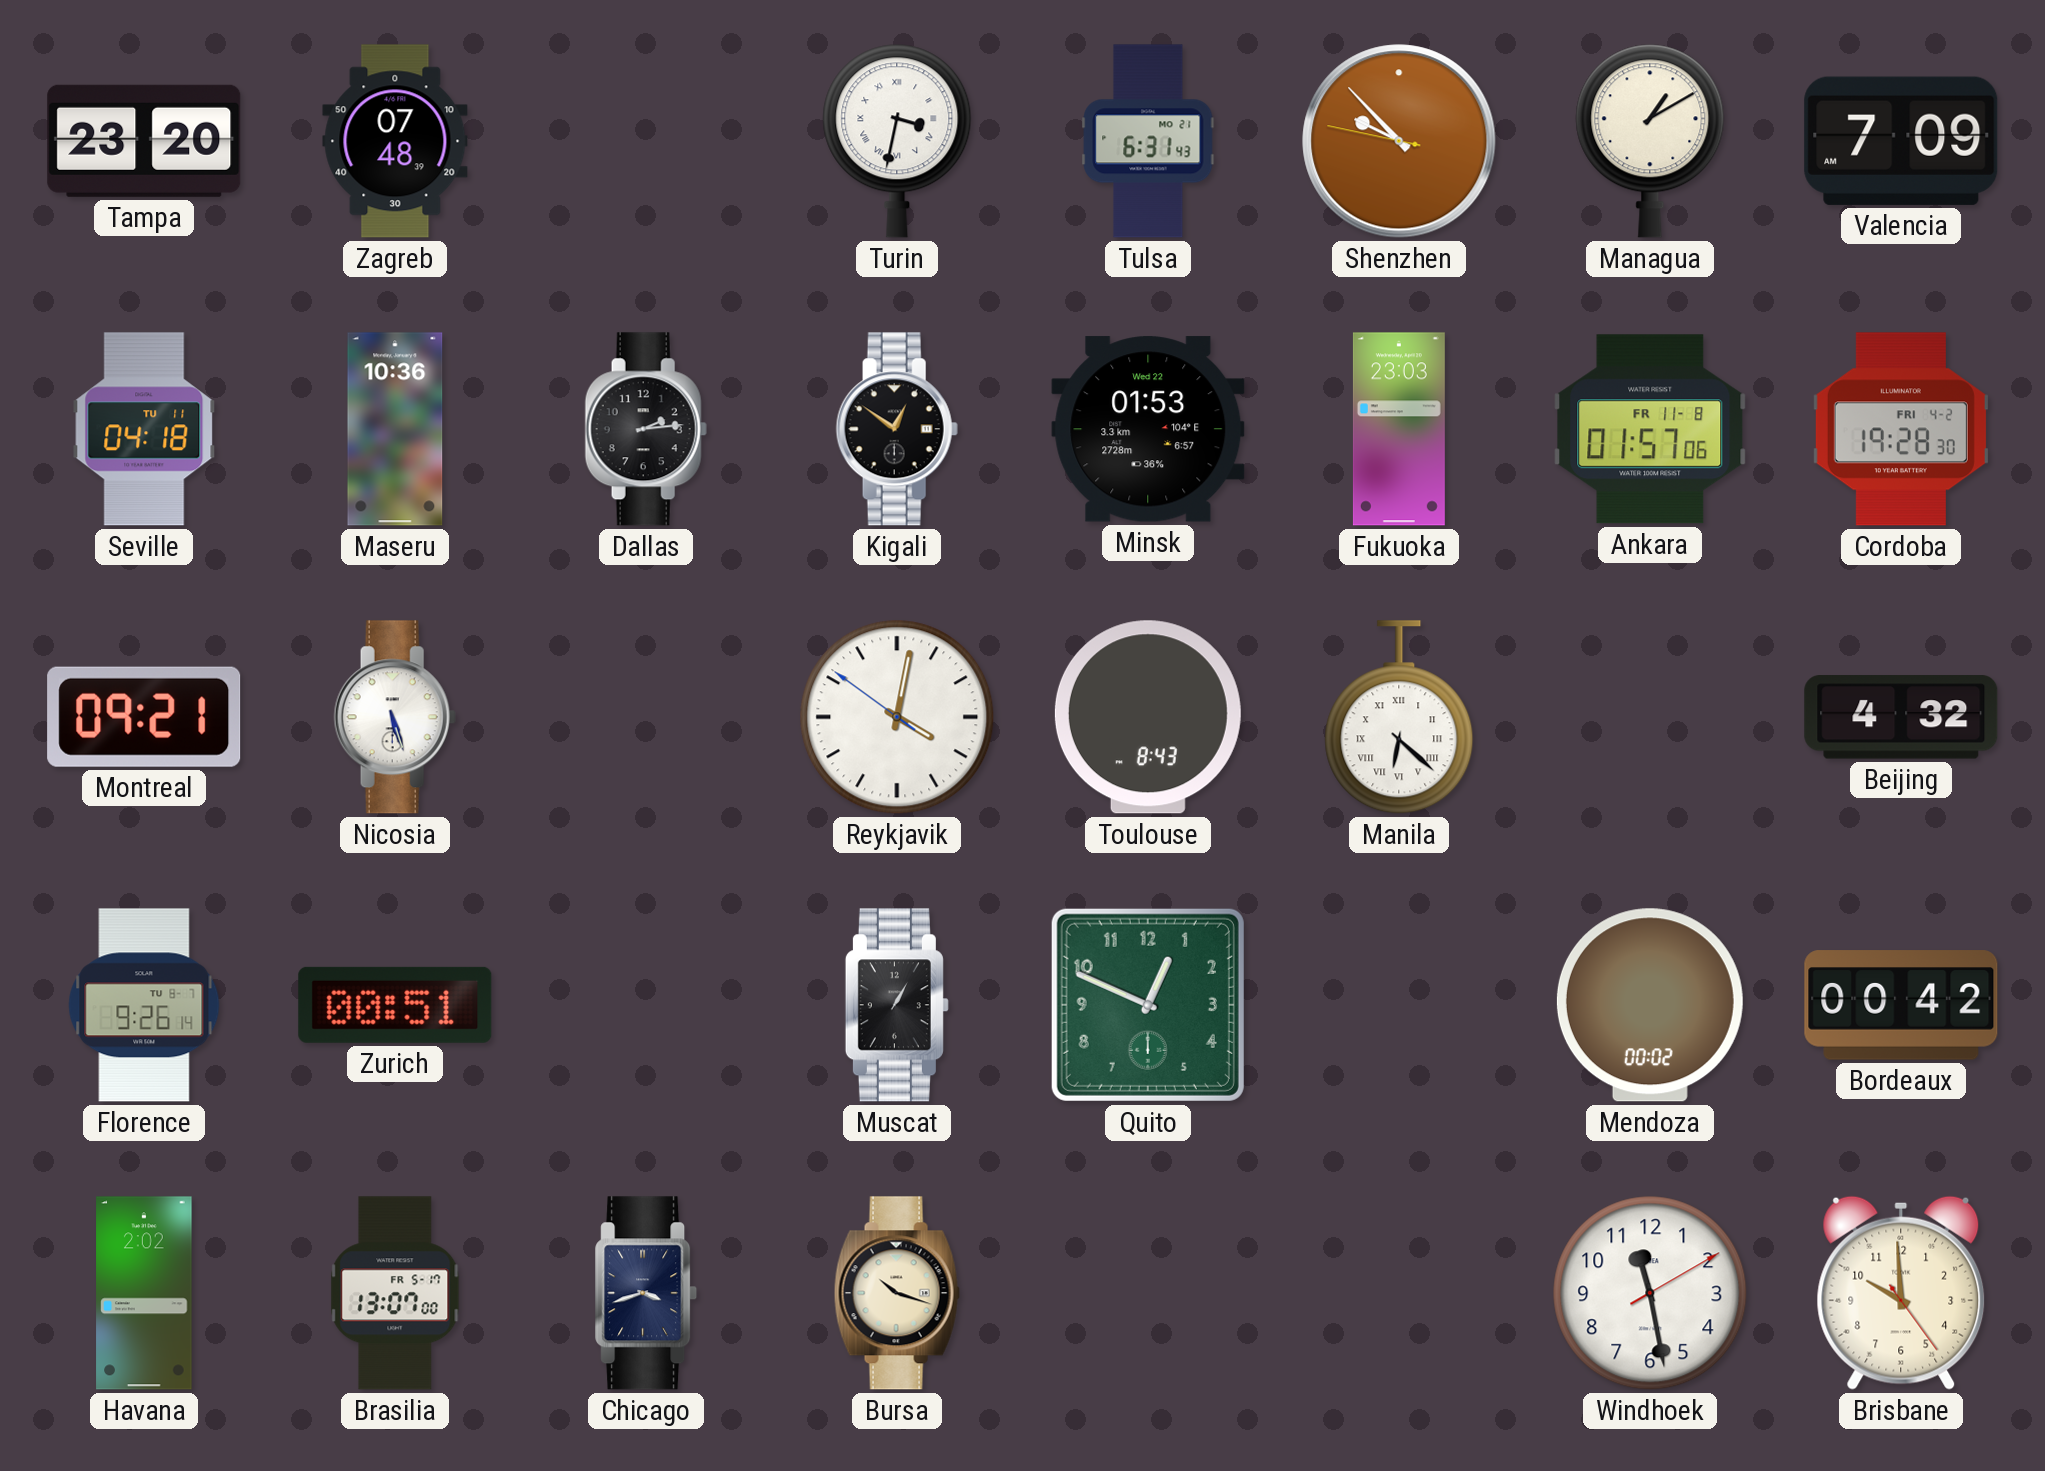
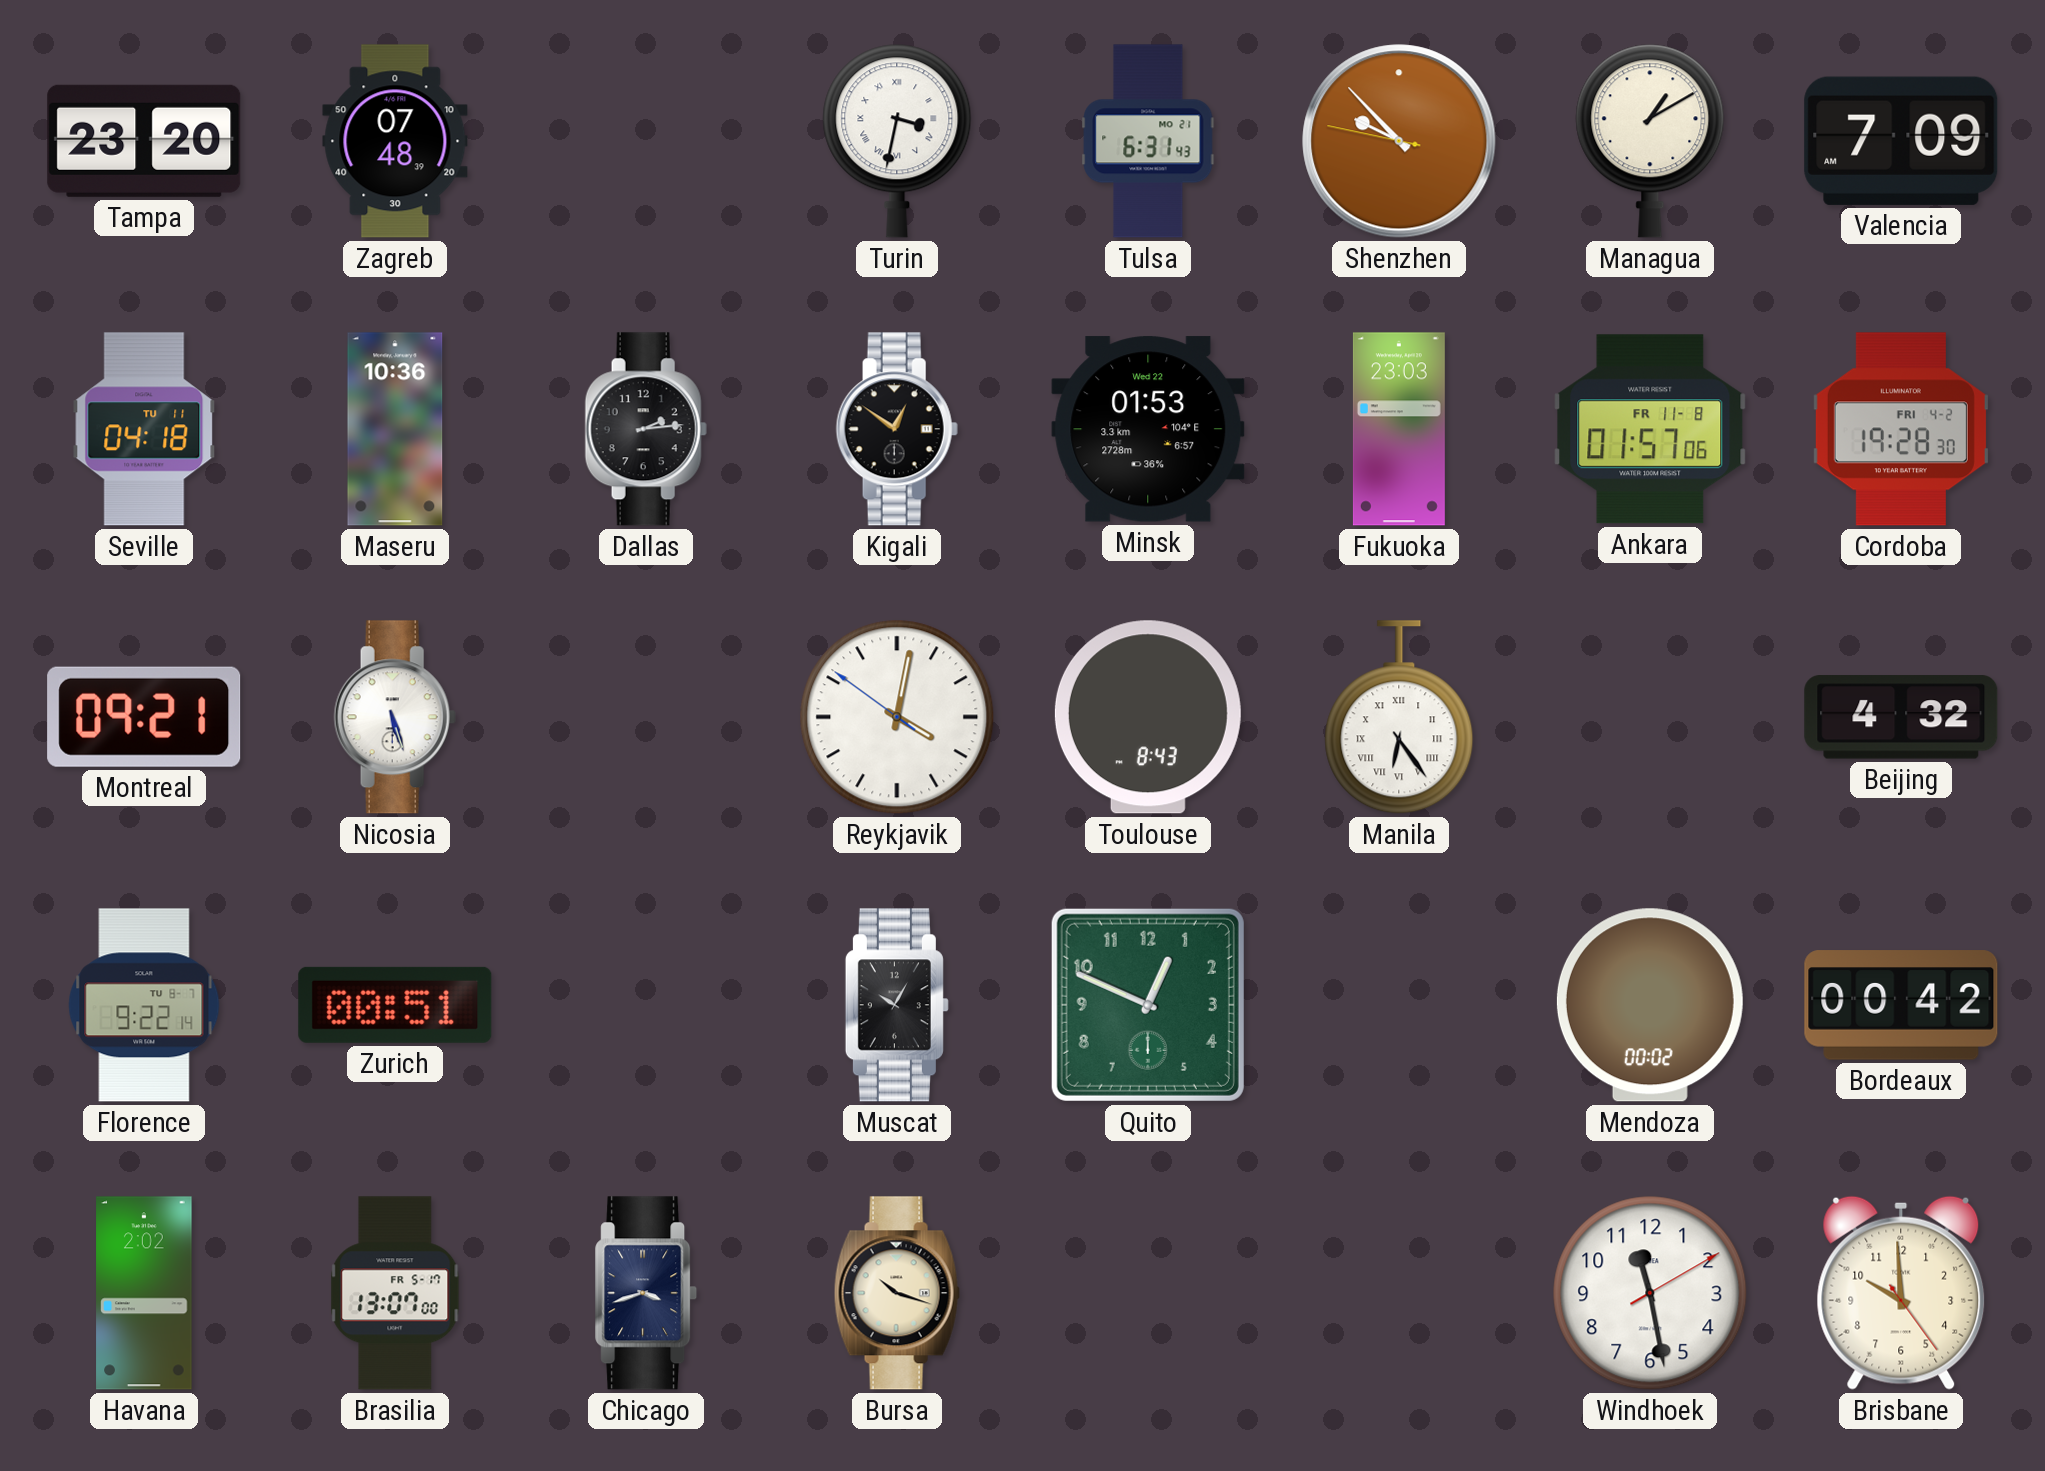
Manila: 6:22 -> 6:24 (1399, 717)
Florence: 9:26 -> 9:22 (144, 1005)
Muscat: 1:05 -> 10:05 (897, 1005)
